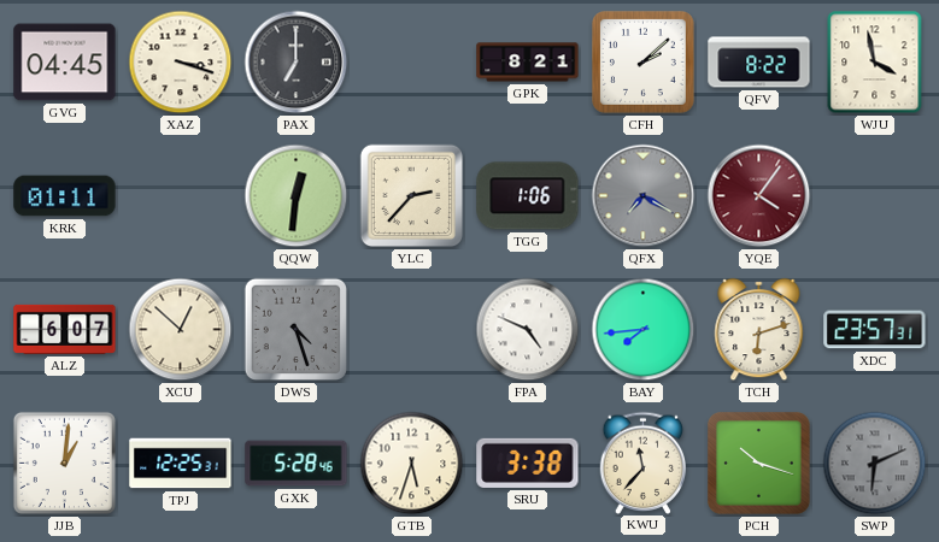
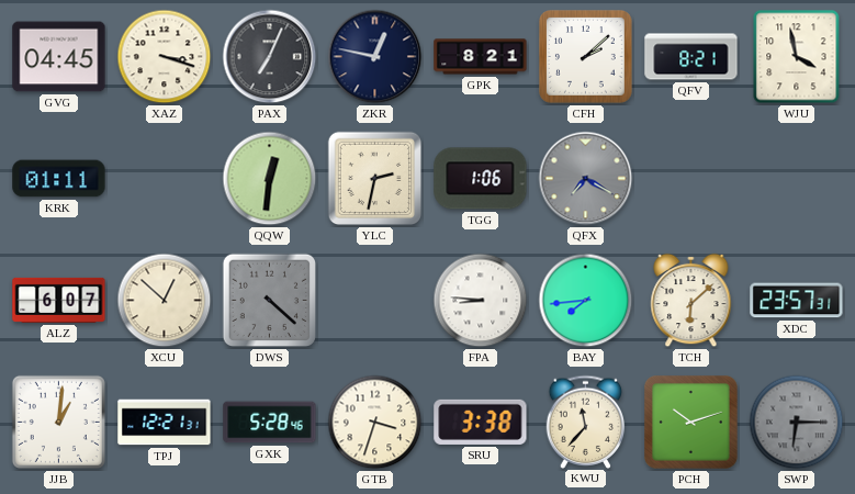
PAX: 7:00 -> 7:04 (270, 57)
ZKR: none -> 12:47 (375, 57)
QFV: 8:22 -> 8:21 (691, 57)
YLC: 2:37 -> 2:32 (375, 179)
YQE: 4:06 -> none (759, 196)
DWS: 4:27 -> 4:22 (270, 301)
FPA: 4:49 -> 8:46 (481, 301)
TCH: 6:12 -> 6:08 (691, 301)
TPJ: 12:25 -> 12:21 (165, 423)
GTB: 5:33 -> 3:33 (375, 423)
PCH: 10:18 -> 10:12 (691, 423)
SWP: 6:11 -> 6:15 (797, 423)
